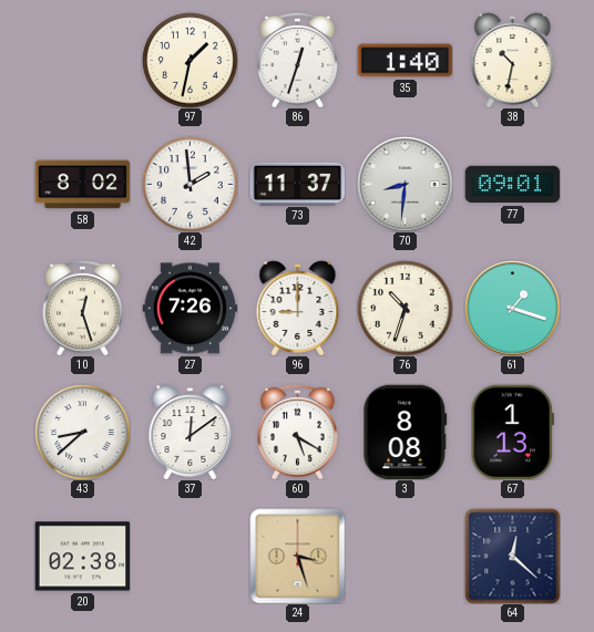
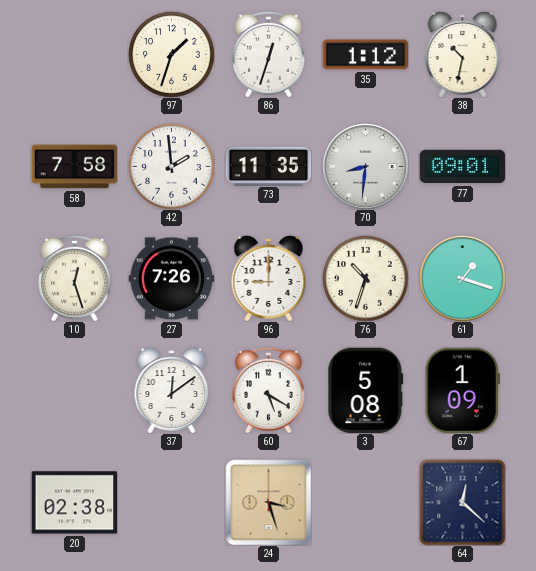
97: 1:32 -> 1:33 (171, 54)
35: 1:40 -> 1:12 (365, 55)
58: 8:02 -> 7:58 (74, 167)
73: 11:37 -> 11:35 (268, 166)
43: 8:38 -> none (82, 432)
3: 8:08 -> 5:08 (366, 390)
67: 1:13 -> 1:09 (462, 390)
